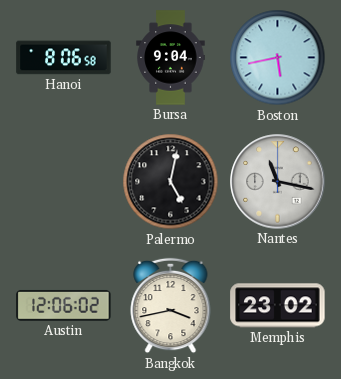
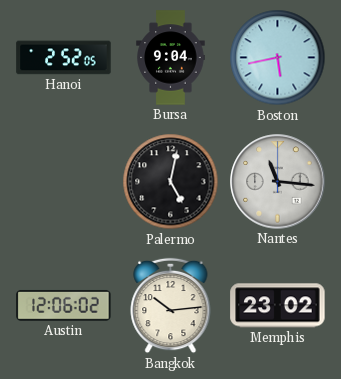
Hanoi: 8:06 -> 2:52 (64, 58)
Nantes: 11:17 -> 11:16 (278, 182)
Bangkok: 3:43 -> 10:14 (171, 306)
